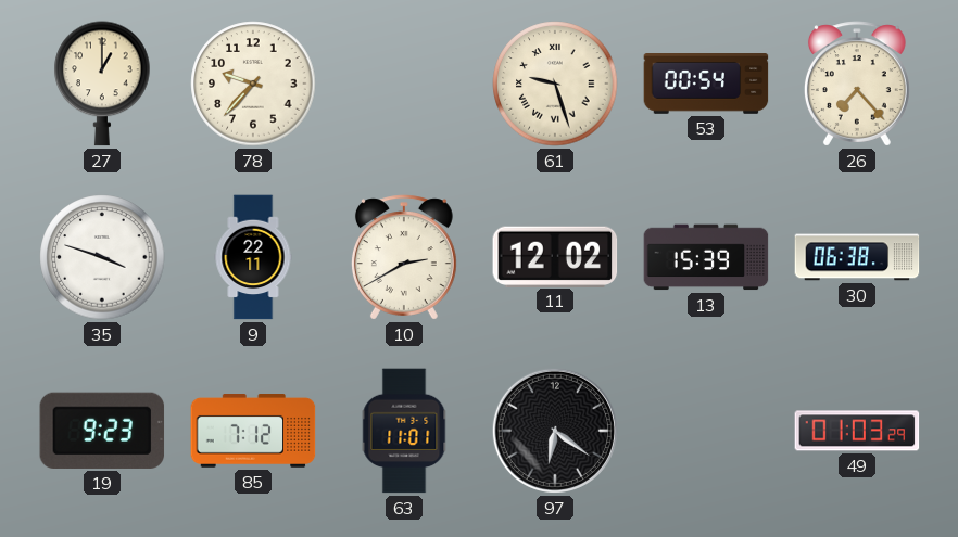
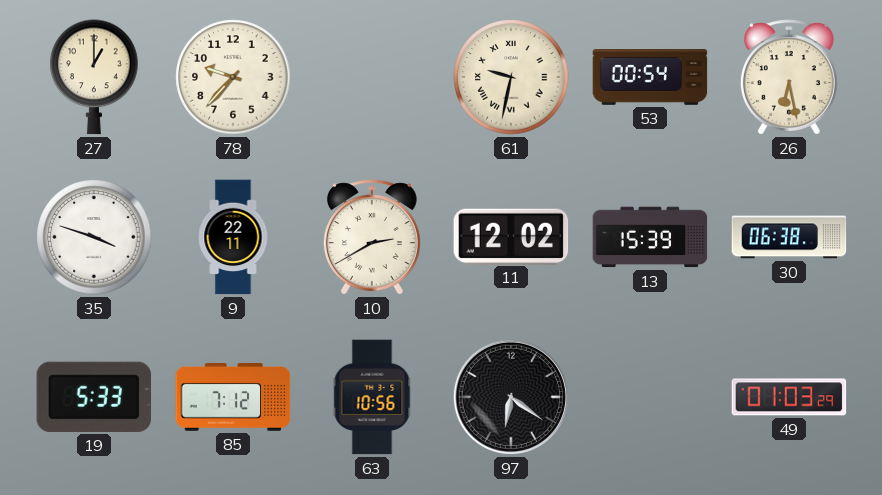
61: 9:27 -> 9:32 (511, 77)
26: 7:23 -> 6:28 (789, 77)
19: 9:23 -> 5:33 (94, 397)
63: 11:01 -> 10:56 (372, 397)
